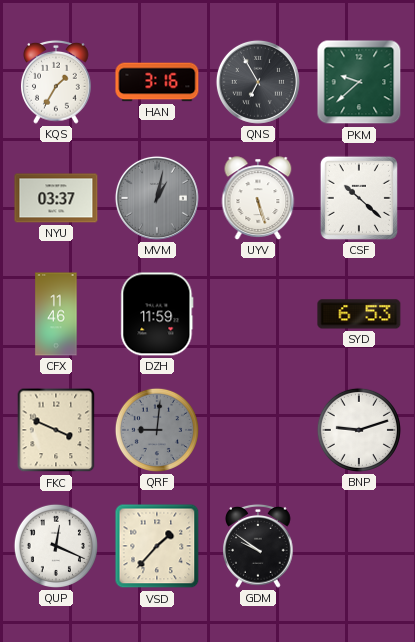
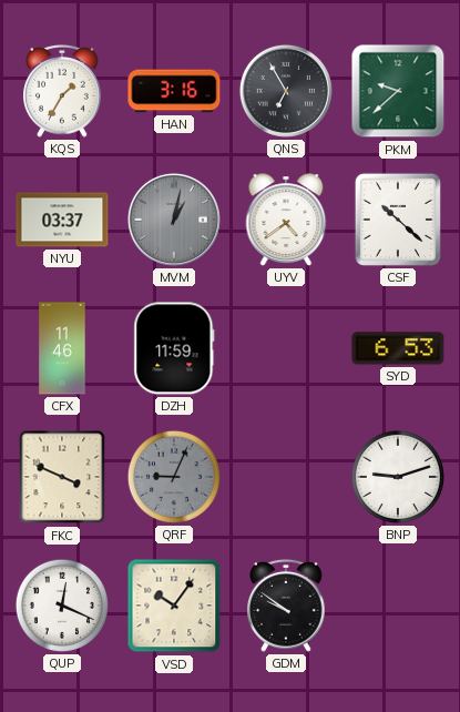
UYV: 5:27 -> 4:39 (286, 220)
QRF: 9:01 -> 9:04 (174, 477)
VSD: 1:37 -> 10:06 (174, 606)
